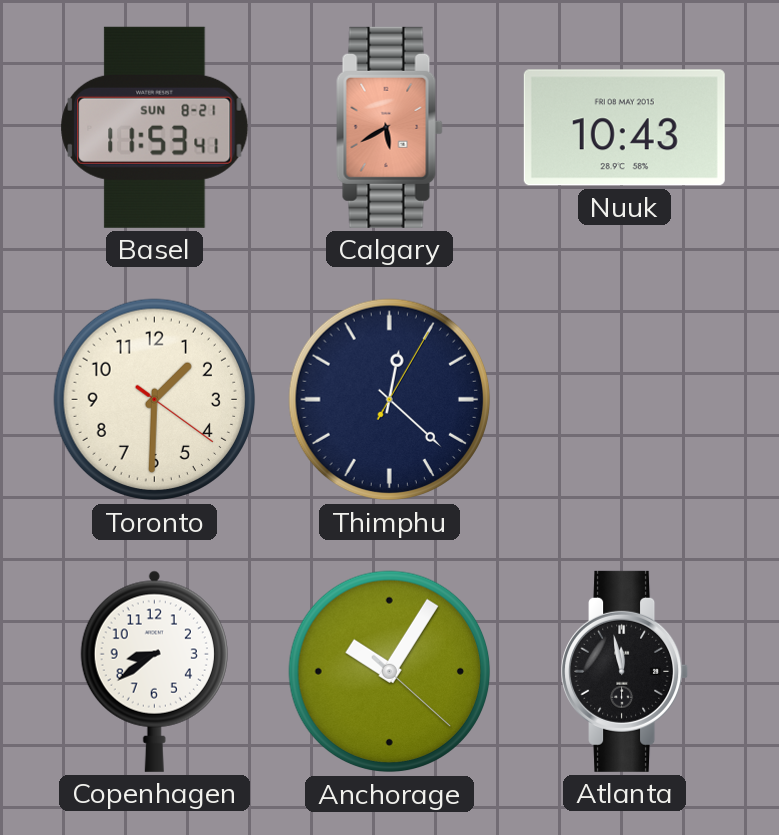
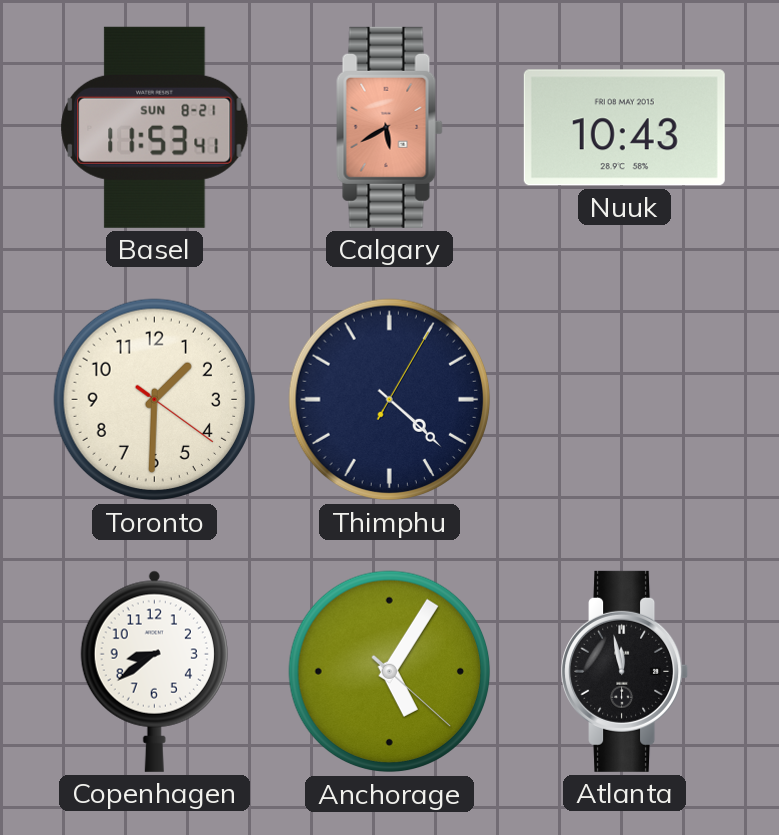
Thimphu: 12:22 -> 4:22 (390, 400)
Anchorage: 10:05 -> 5:05 (390, 672)
